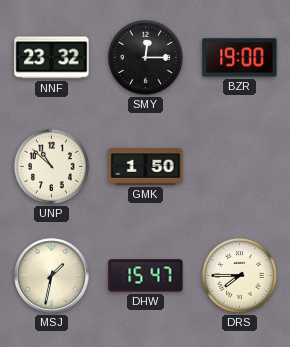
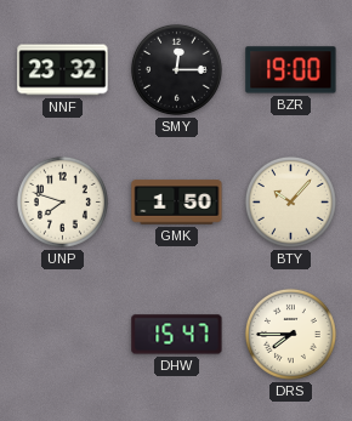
UNP: 10:52 -> 7:48 (62, 201)
BTY: none -> 10:07 (290, 201)
MSJ: 1:32 -> none (52, 276)
